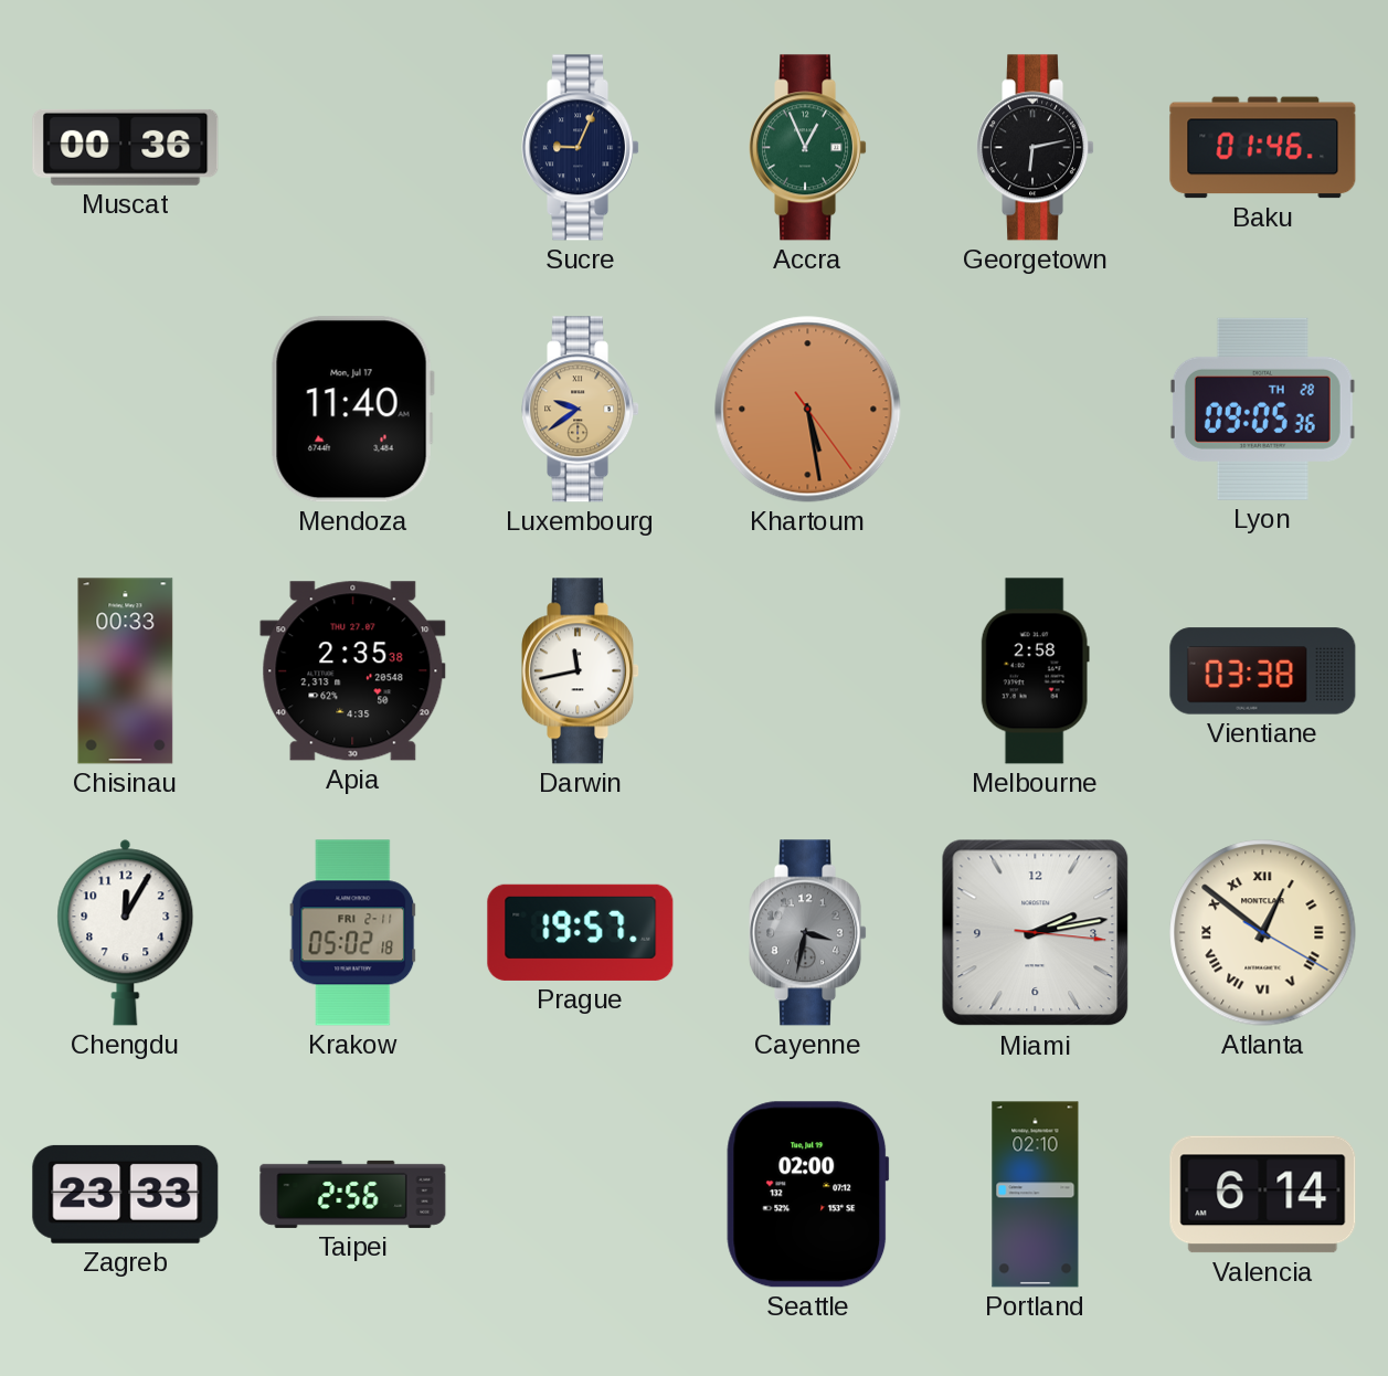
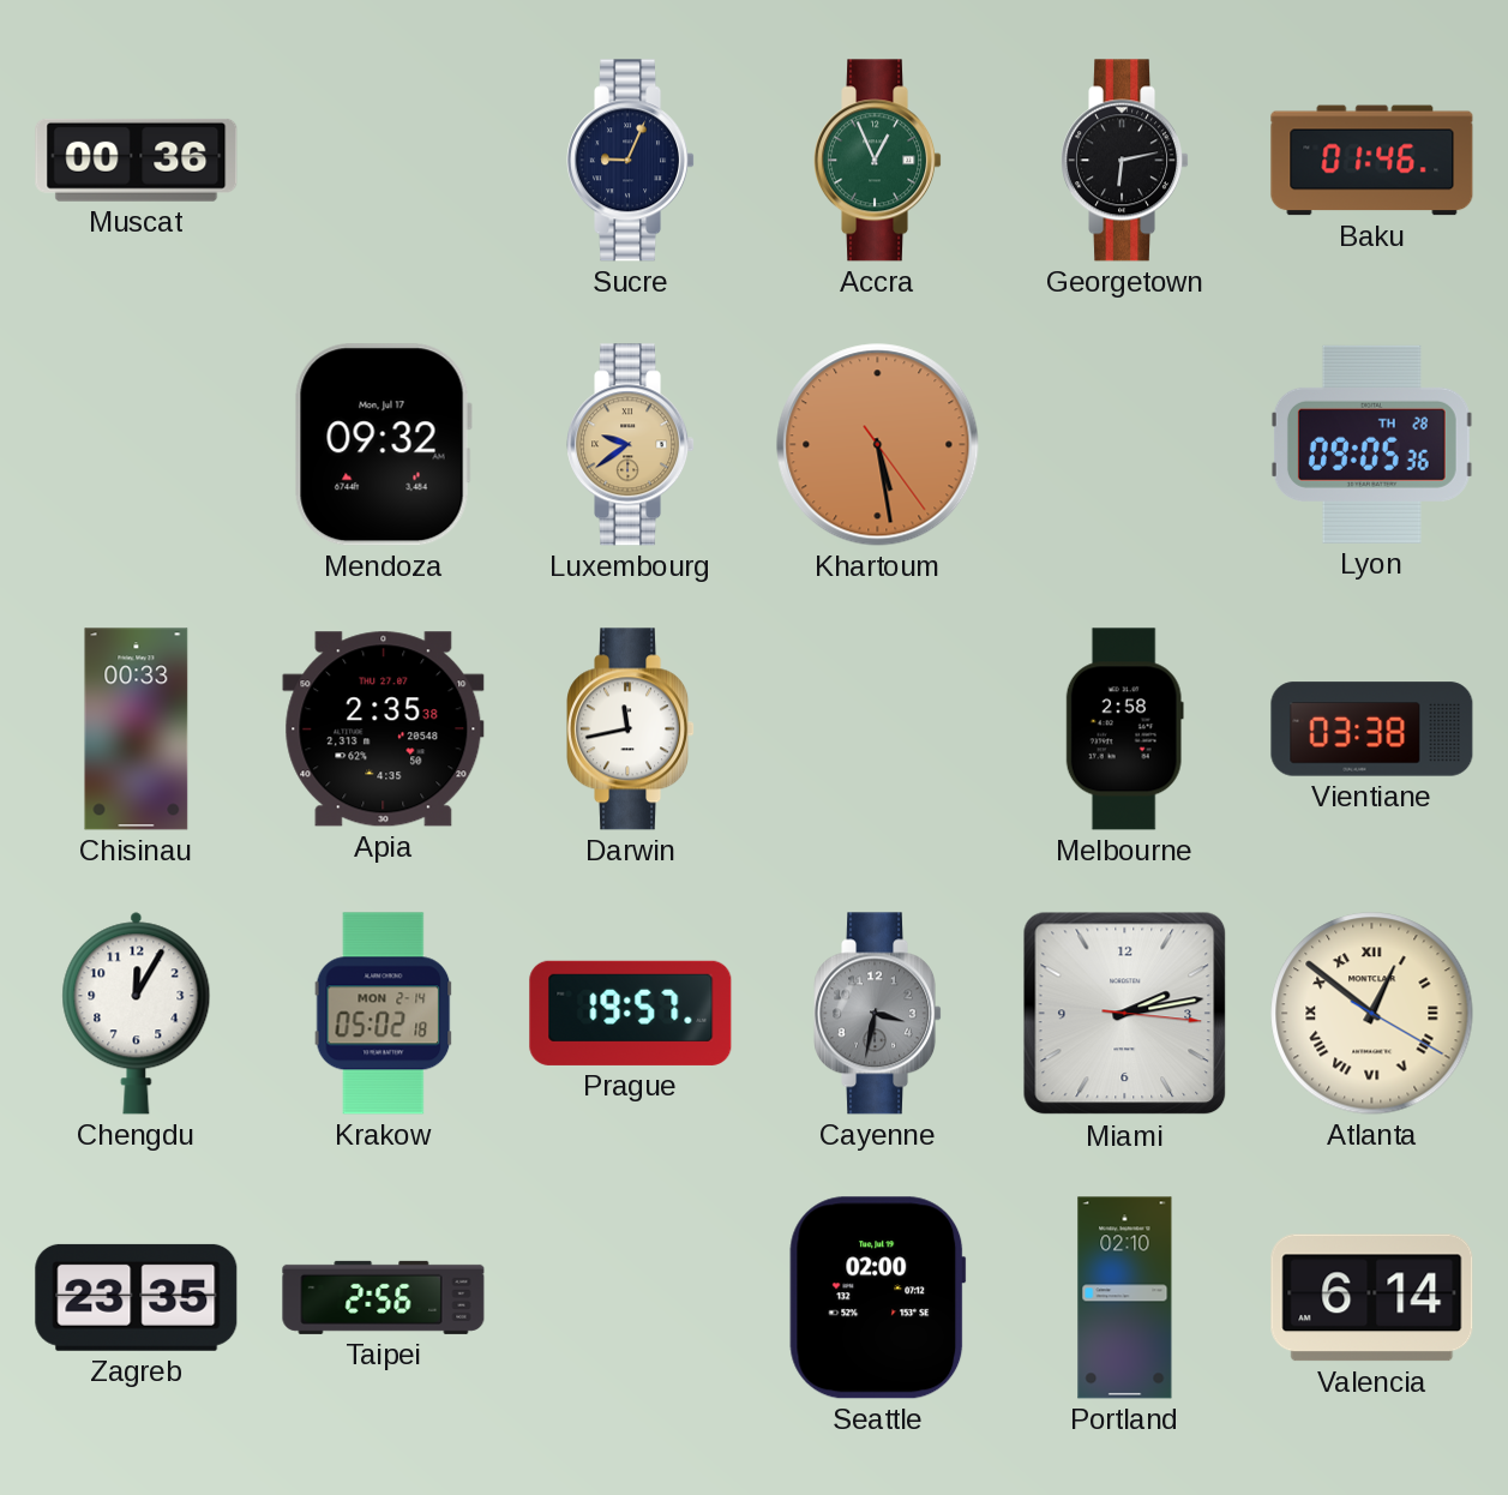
Mendoza: 11:40 -> 09:32 (383, 445)
Krakow date: FRI 2-11 -> MON 2-14 (384, 1014)
Zagreb: 23:33 -> 23:35 (137, 1297)
